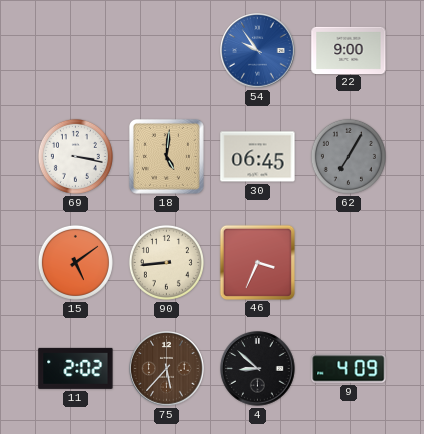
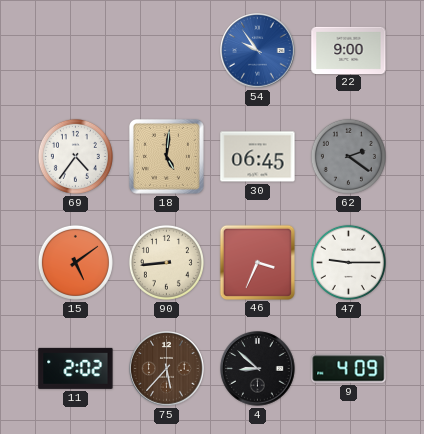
69: 3:17 -> 4:36 (75, 156)
62: 7:05 -> 2:21 (348, 156)
47: none -> 9:15 (348, 262)
